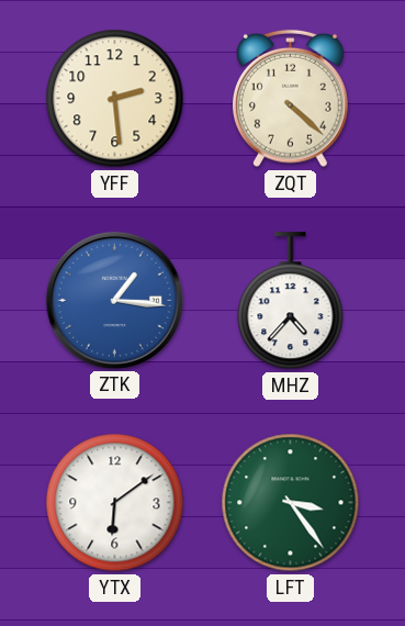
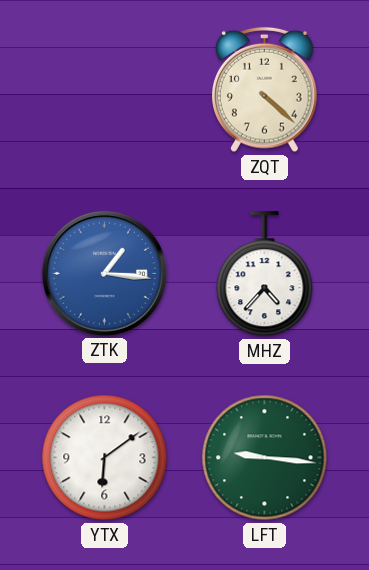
YFF: 2:29 -> none (115, 99)
LFT: 3:24 -> 9:16 (265, 458)
